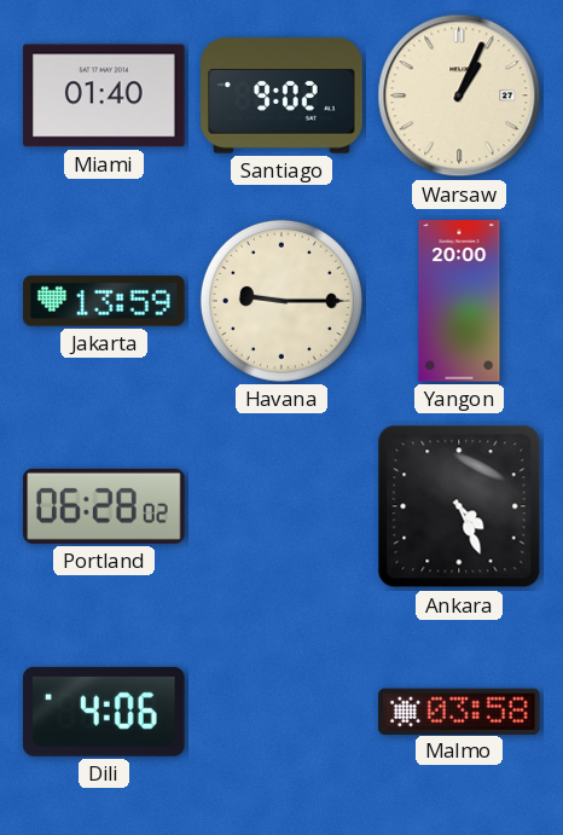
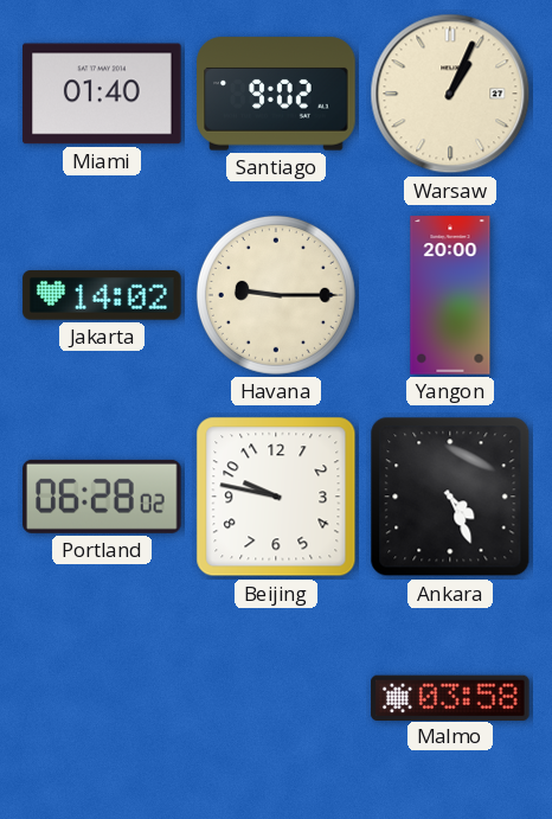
Jakarta: 13:59 -> 14:02 (102, 295)
Beijing: none -> 9:47 (276, 497)
Dili: 4:06 -> none (105, 712)
